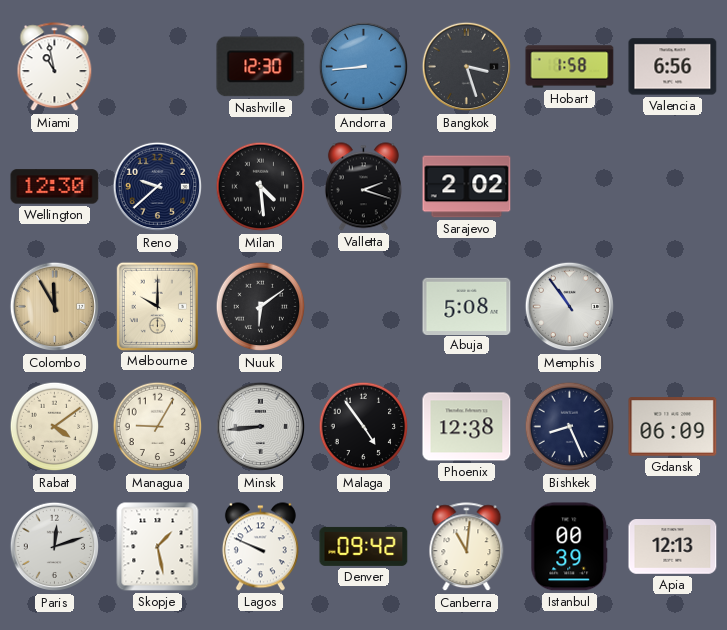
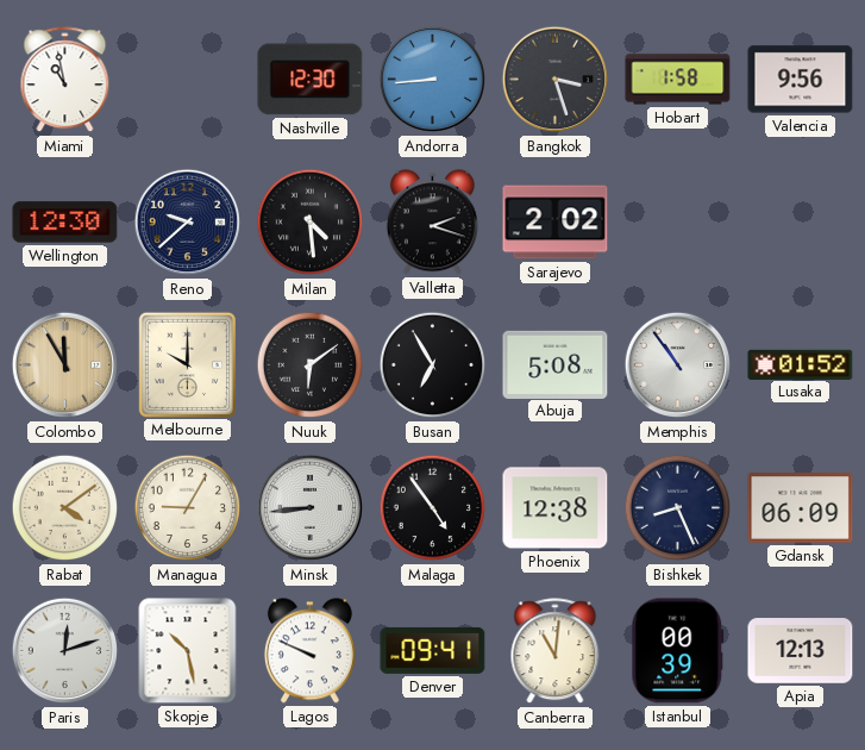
Valencia: 6:56 -> 9:56 (801, 80)
Busan: none -> 6:55 (433, 365)
Lusaka: none -> 01:52 (801, 364)
Skopje: 1:28 -> 10:28 (188, 651)
Denver: 09:42 -> 09:41 (433, 650)
